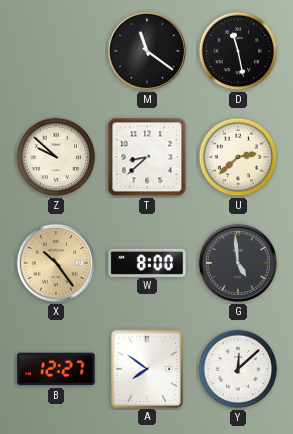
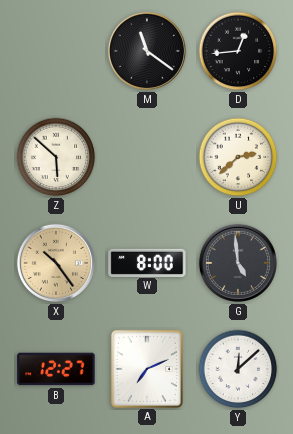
D: 11:28 -> 12:44 (238, 51)
Z: 9:52 -> 5:52 (56, 157)
T: 8:38 -> none (147, 157)
A: 7:51 -> 7:11 (146, 368)
